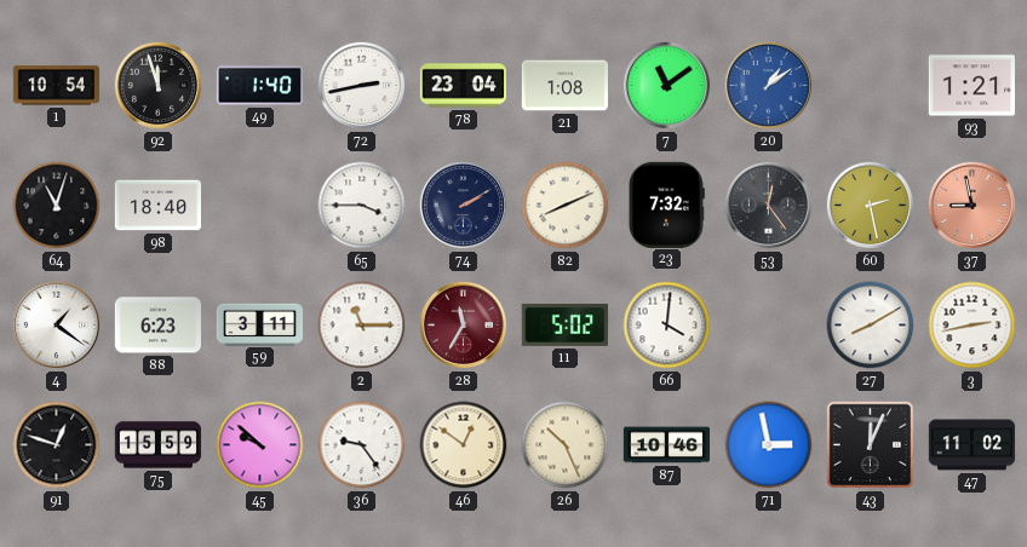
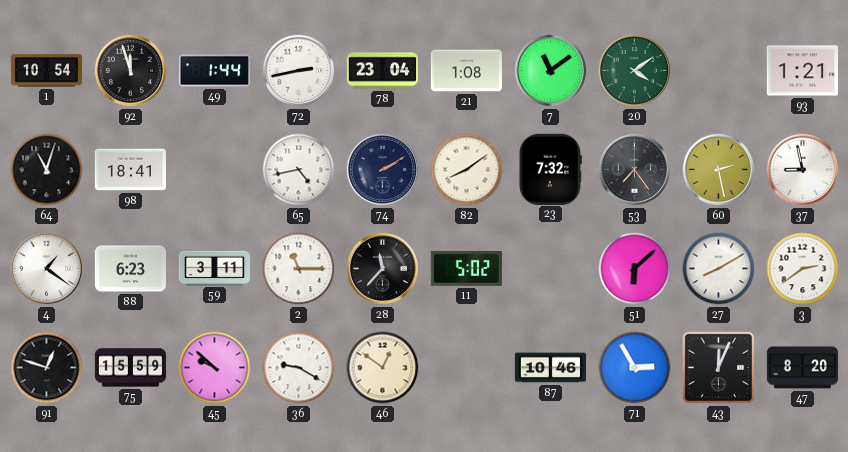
49: 1:40 -> 1:44 (214, 71)
20: 1:09 -> 4:09 (635, 71)
20 dial: blue -> green (635, 71)
98: 18:40 -> 18:41 (130, 170)
65: 3:45 -> 4:43 (299, 170)
82: 8:11 -> 8:09 (467, 170)
53: 12:24 -> 7:24 (635, 170)
37 dial: salmon -> white (803, 170)
28: 11:35 -> 11:37 (383, 269)
28 dial: burgundy -> black (383, 269)
66: 4:01 -> none (667, 326)
51: none -> 6:08 (635, 269)
3: 2:43 -> 2:39 (803, 269)
36: 9:24 -> 9:20 (299, 368)
26: 10:26 -> none (566, 445)
71: 2:58 -> 2:55 (635, 368)
47: 11:02 -> 8:20 (803, 368)
